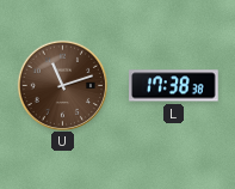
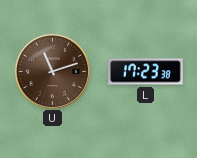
L: 17:38 -> 17:23 (146, 72)
